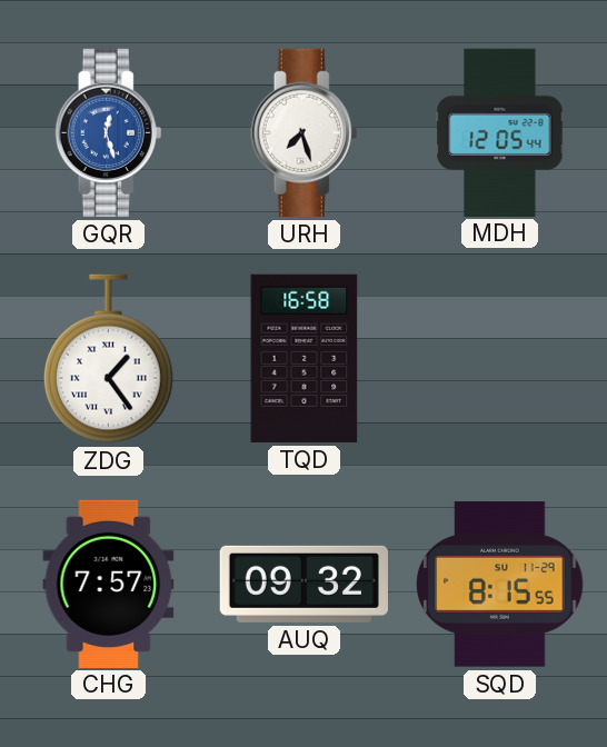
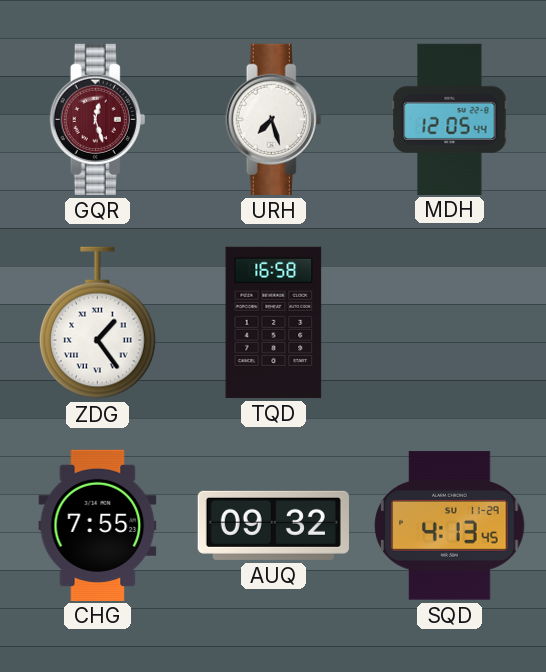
GQR dial: blue -> burgundy (98, 119)
CHG: 7:57 -> 7:55 (98, 525)
SQD: 8:15 -> 4:13 (450, 526)
